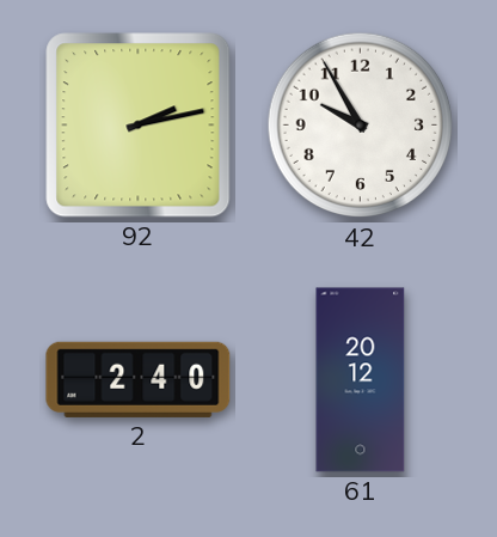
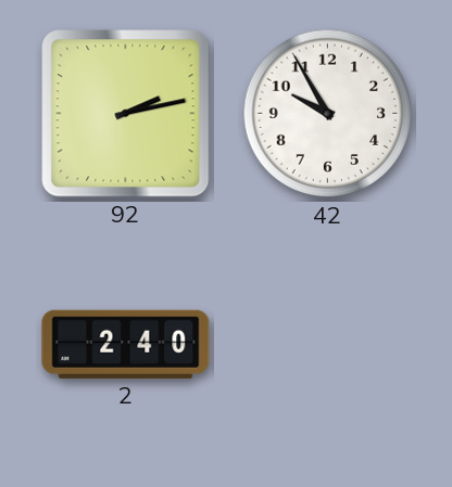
61: 20:12 -> none (361, 380)
